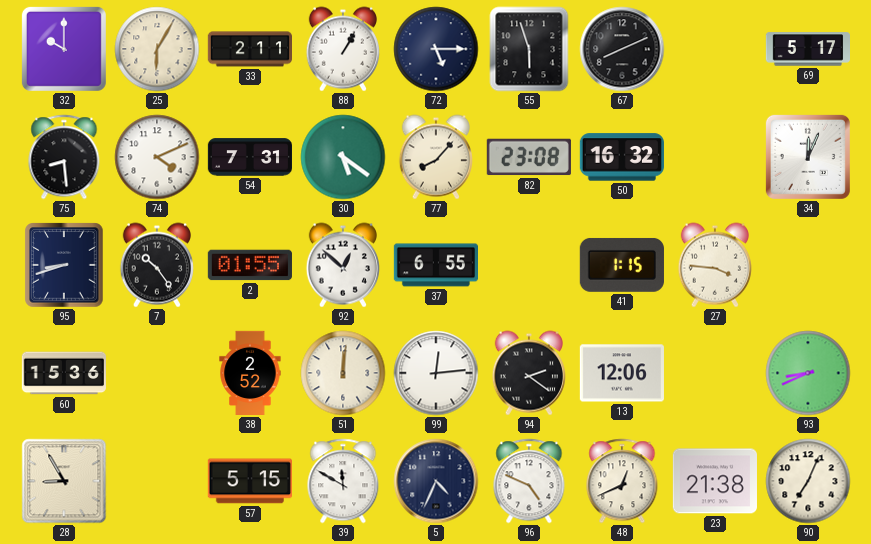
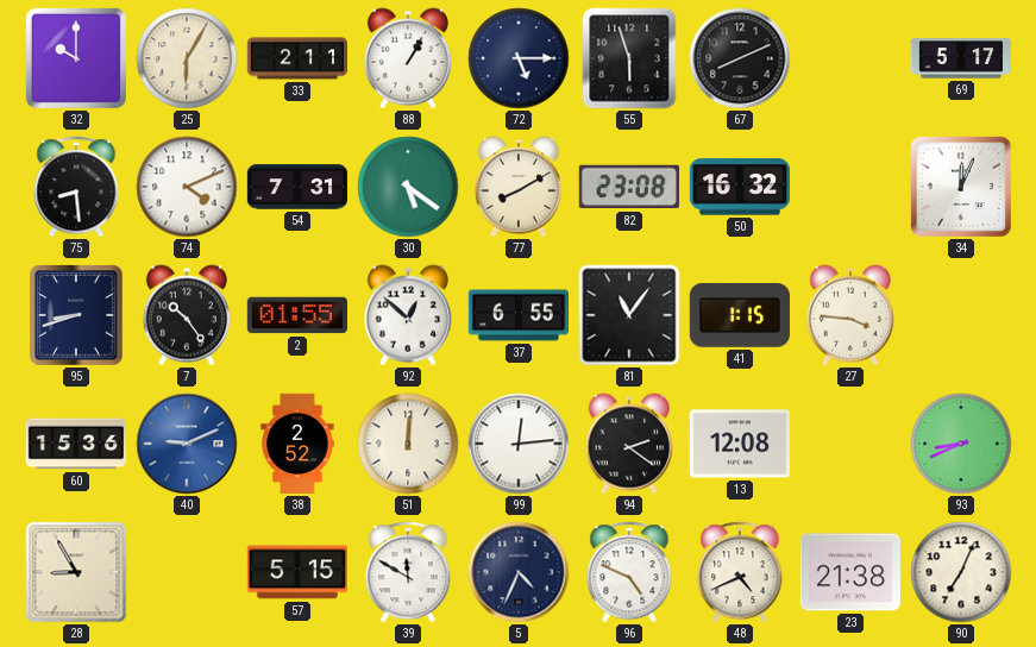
77: 8:07 -> 8:10 (519, 187)
81: none -> 11:06 (629, 315)
40: none -> 9:11 (187, 444)
13: 12:06 -> 12:08 (740, 444)
48: 12:41 -> 4:41 (740, 572)
